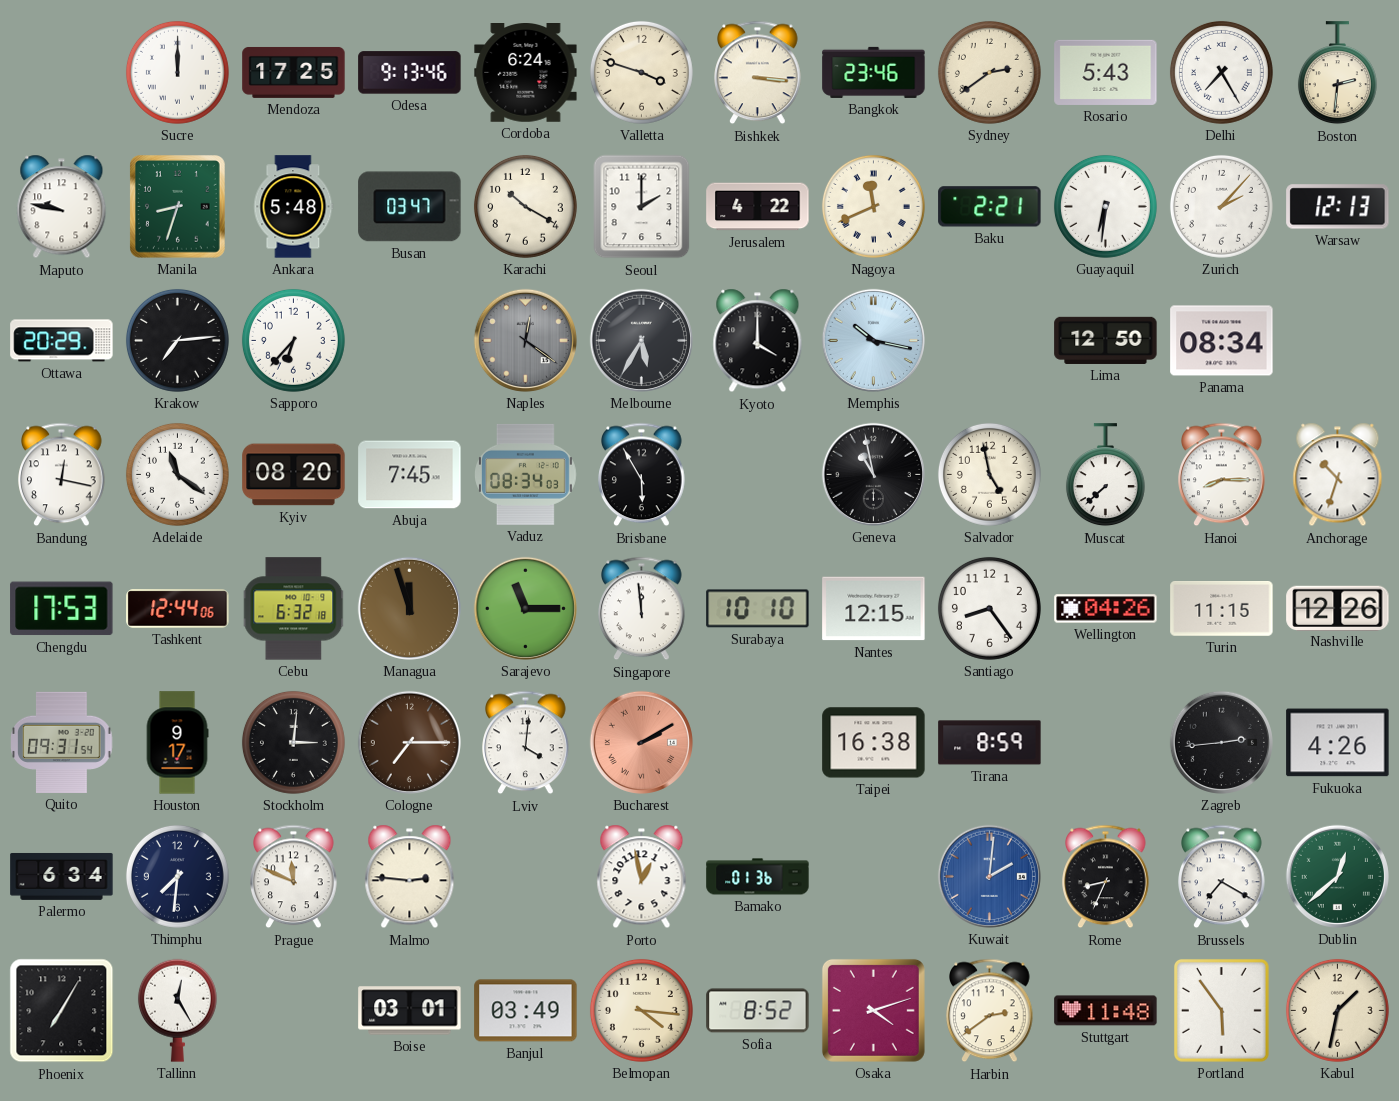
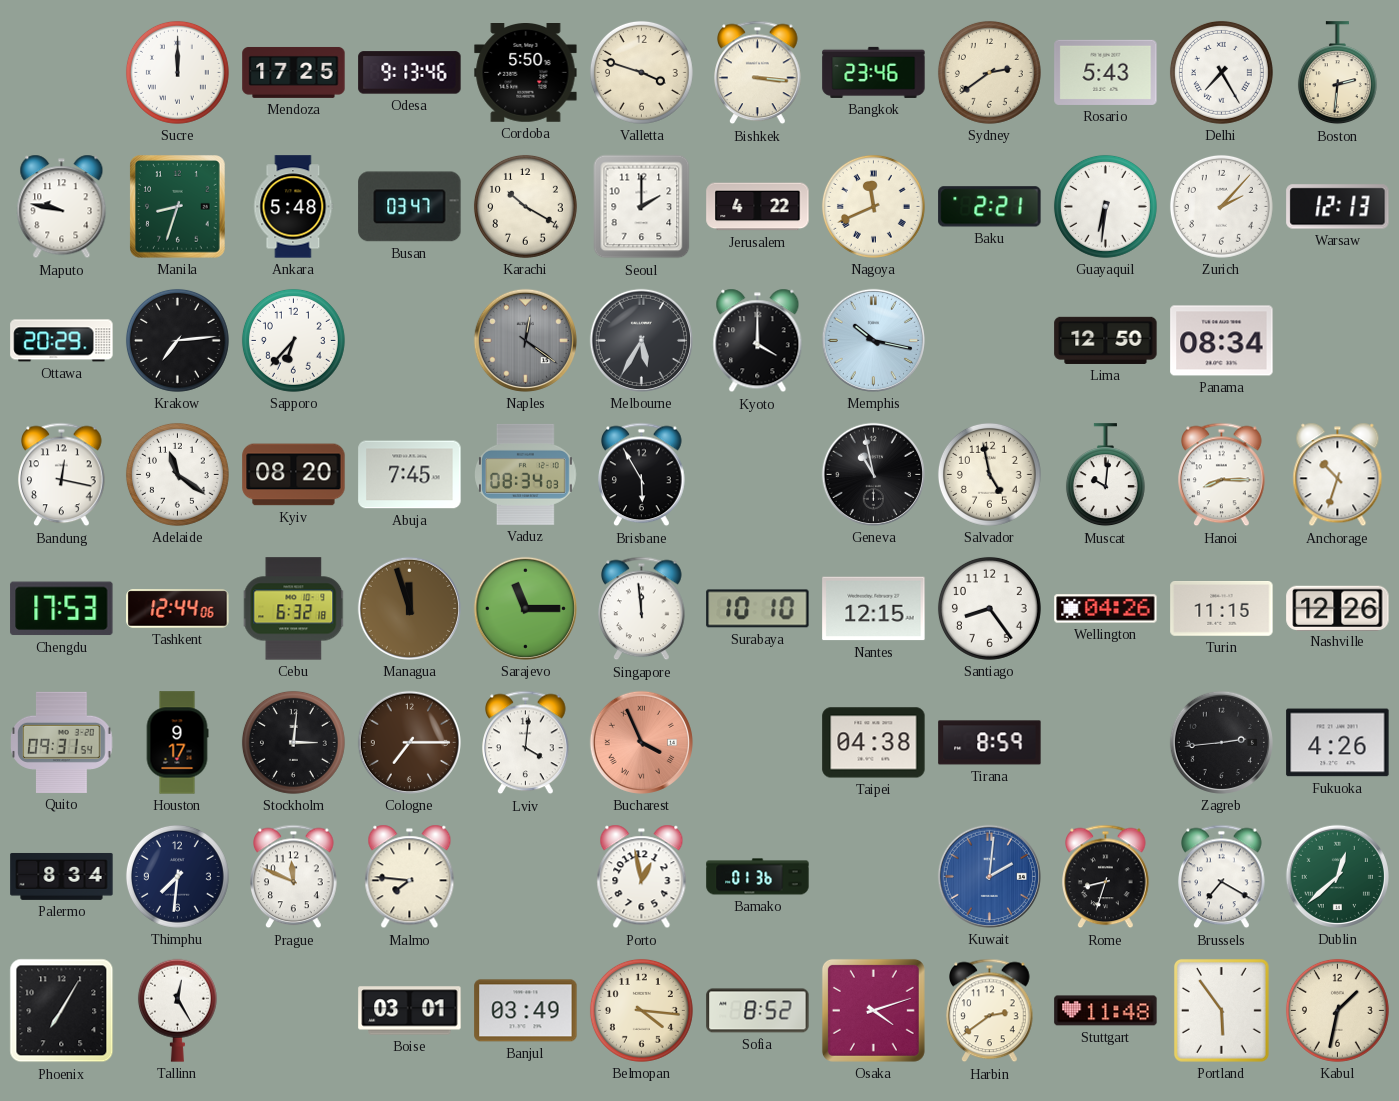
Cordoba: 6:24 -> 5:50 (526, 73)
Muscat: 7:38 -> 10:01 (1105, 475)
Bucharest: 2:10 -> 3:56 (641, 742)
Taipei: 16:38 -> 04:38 (874, 743)
Palermo: 6:34 -> 8:34 (62, 876)
Malmo: 2:46 -> 7:46 (410, 877)
Rome: 8:34 -> 8:33 (1106, 877)
